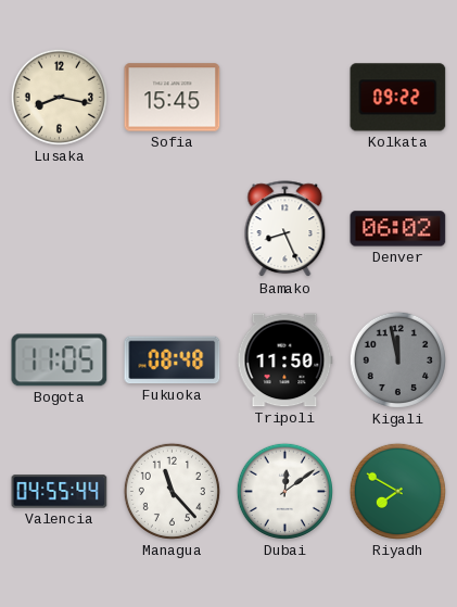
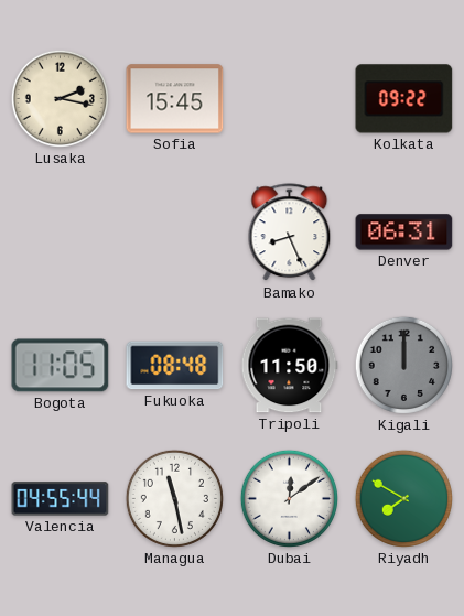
Lusaka: 8:17 -> 2:17 (60, 98)
Denver: 06:02 -> 06:31 (404, 233)
Kigali: 11:58 -> 12:00 (403, 365)
Managua: 11:23 -> 11:28 (174, 498)
